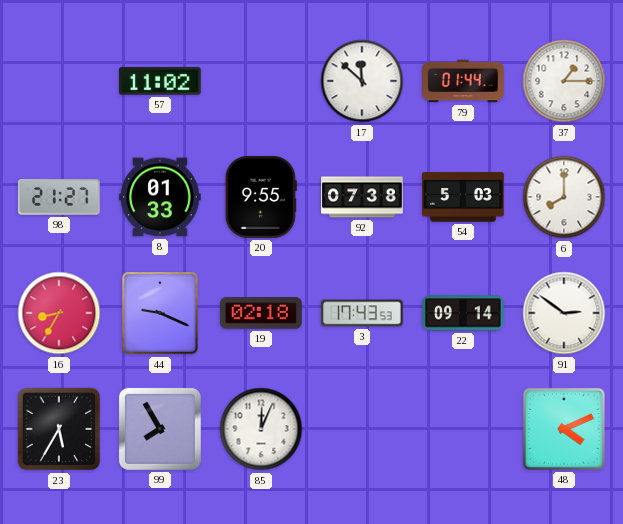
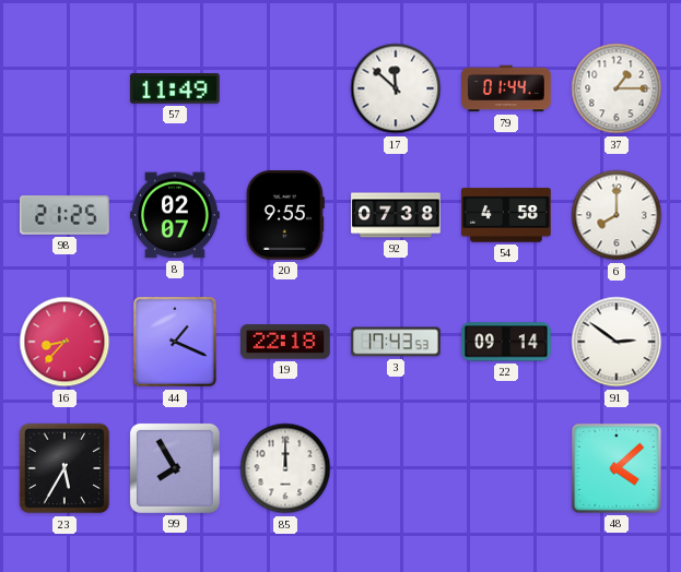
57: 11:02 -> 11:49 (175, 88)
98: 21:27 -> 21:25 (64, 216)
8: 01:33 -> 02:07 (176, 215)
54: 5:03 -> 4:58 (507, 215)
16: 8:35 -> 8:37 (64, 342)
44: 9:19 -> 1:19 (175, 342)
19: 02:18 -> 22:18 (286, 342)
85: 12:04 -> 12:00 (285, 468)
48: 4:11 -> 4:08 (617, 468)
